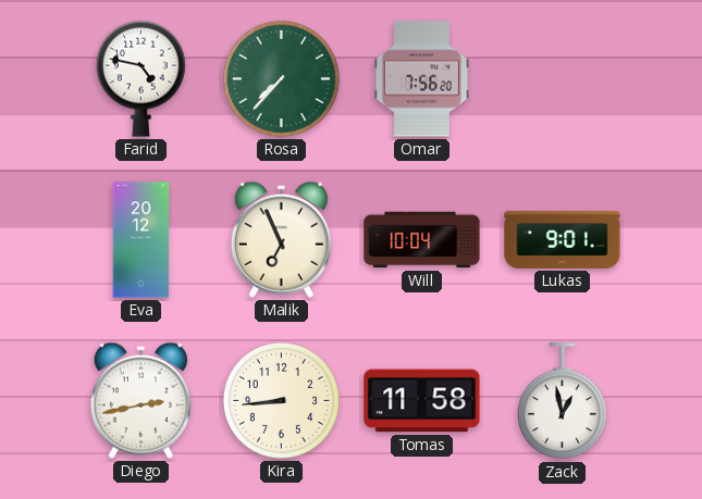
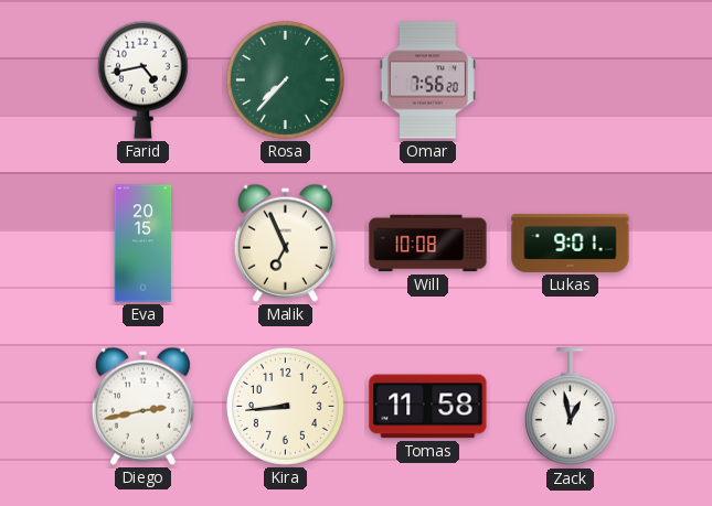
Farid: 4:47 -> 4:43 (142, 79)
Eva: 20:12 -> 20:15 (144, 244)
Will: 10:04 -> 10:08 (428, 244)
